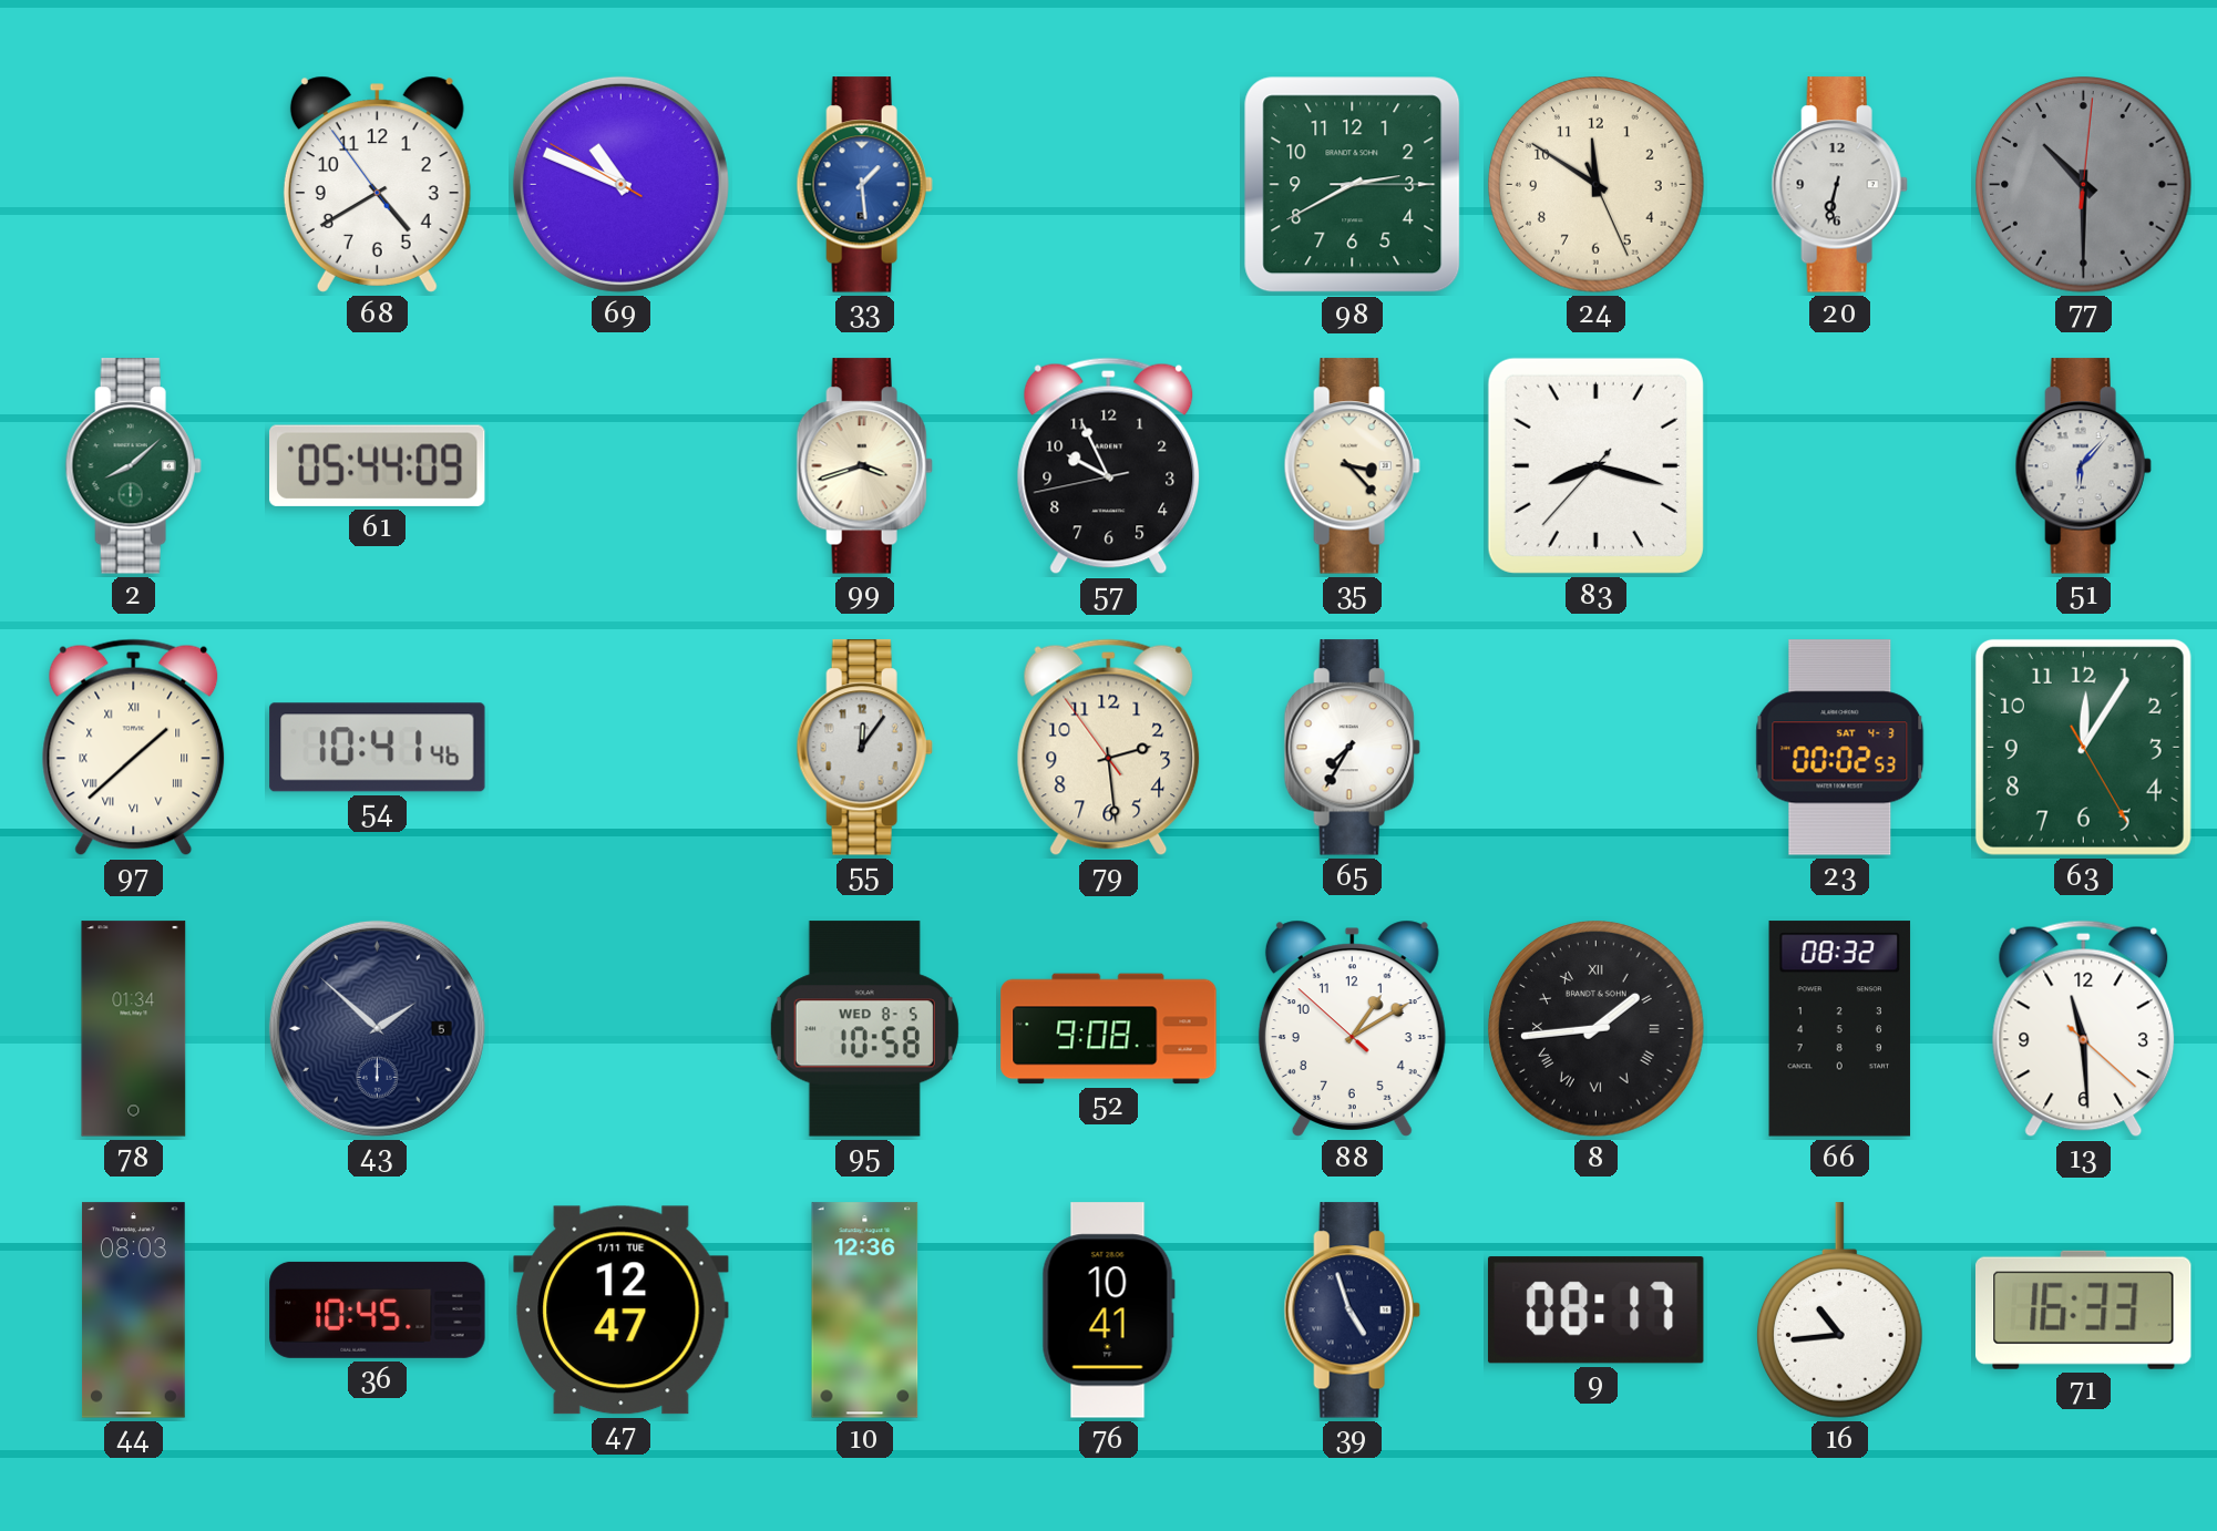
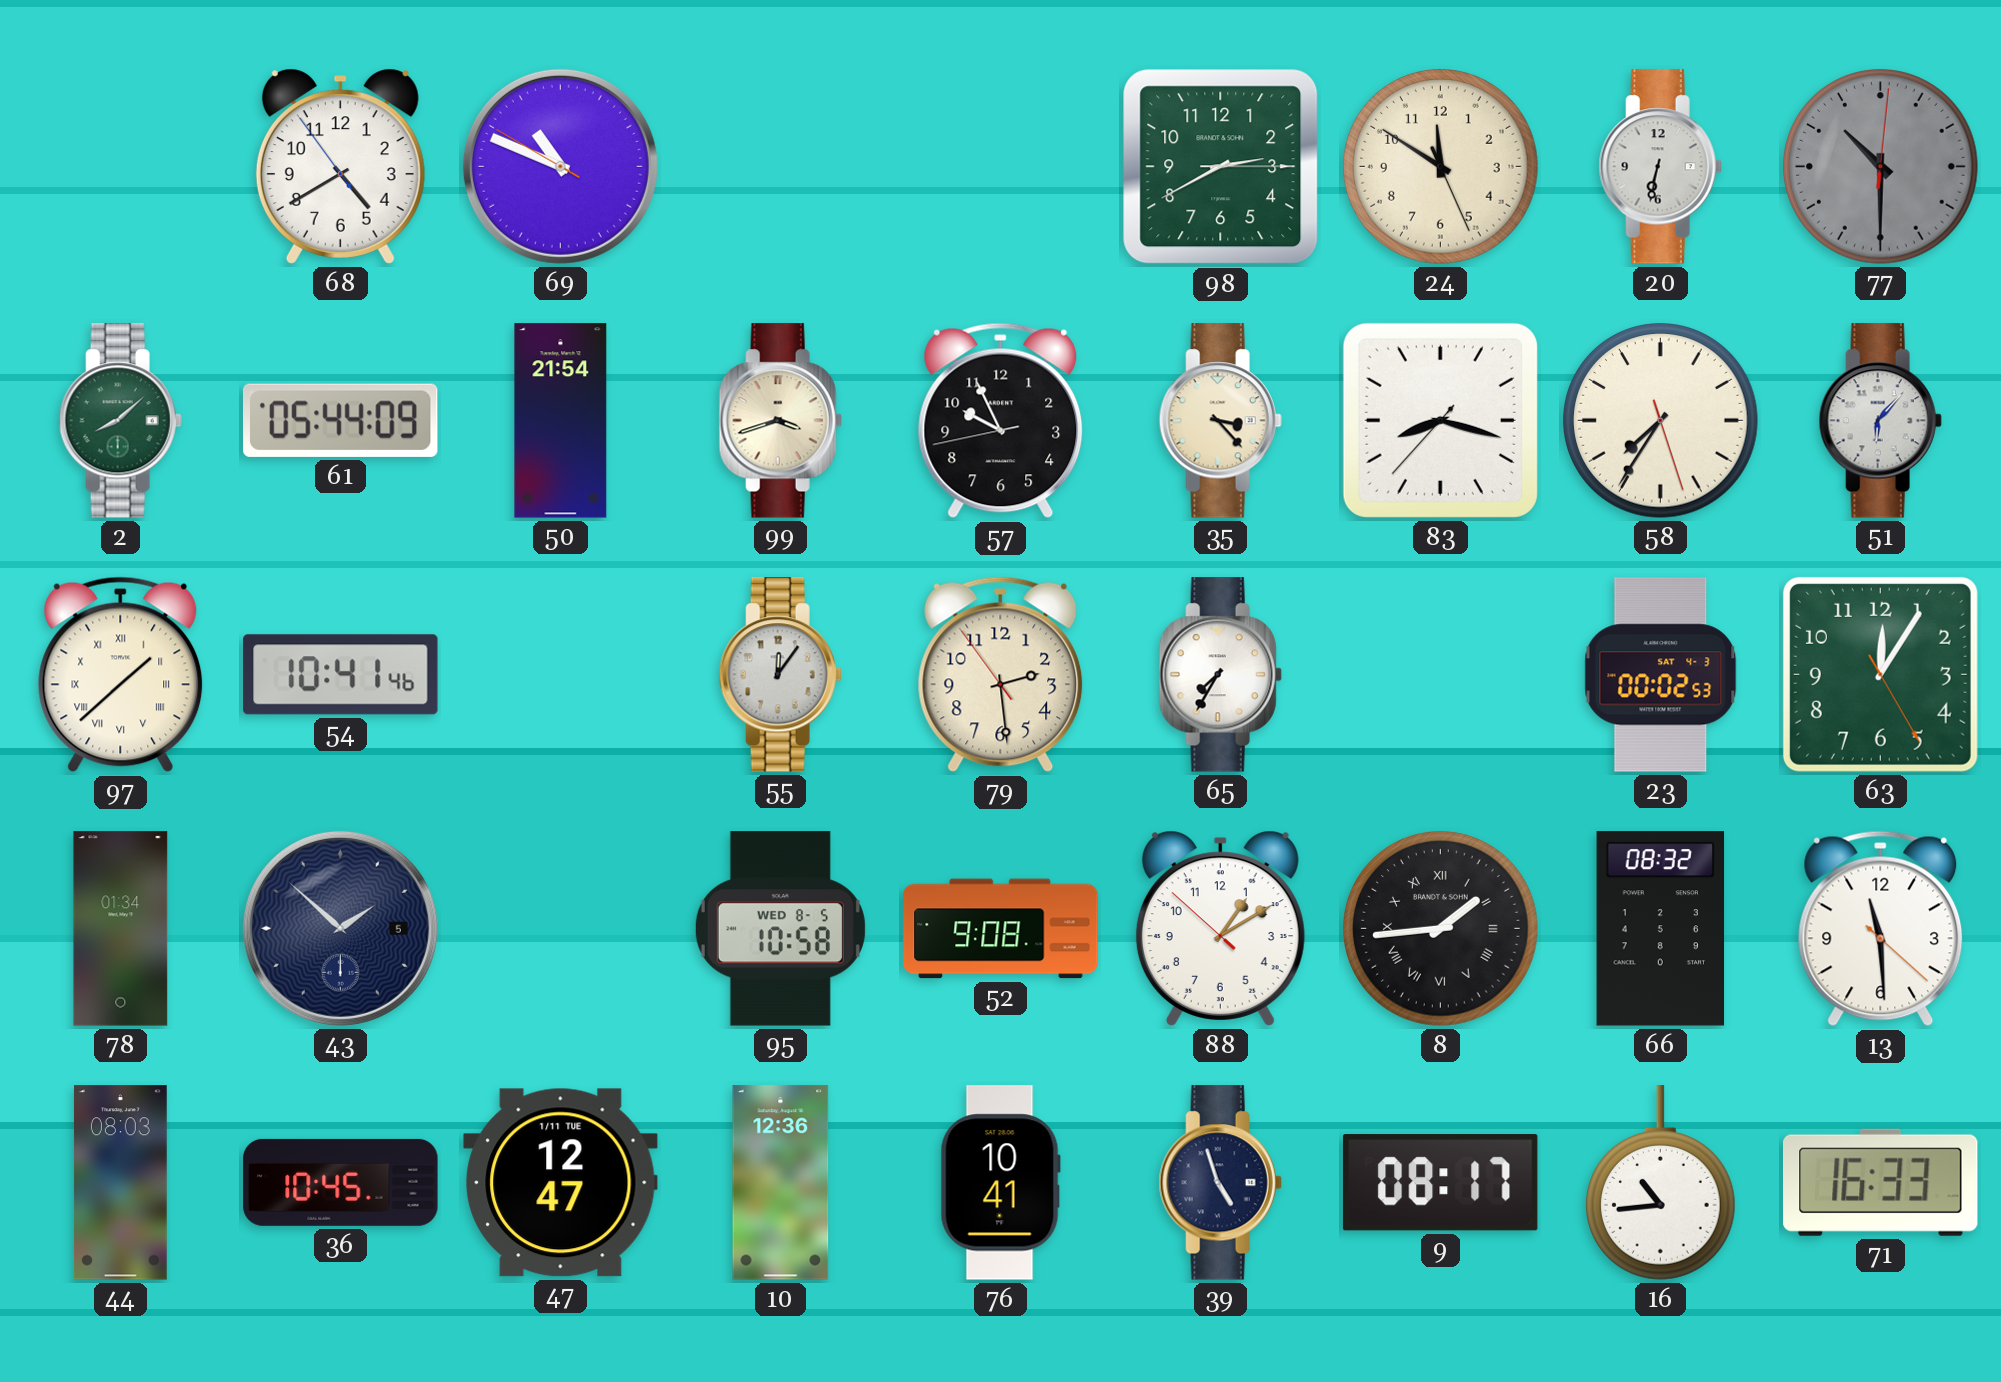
33: 1:29 -> none (864, 185)
50: none -> 21:54 (561, 421)
58: none -> 7:35 (1661, 421)
